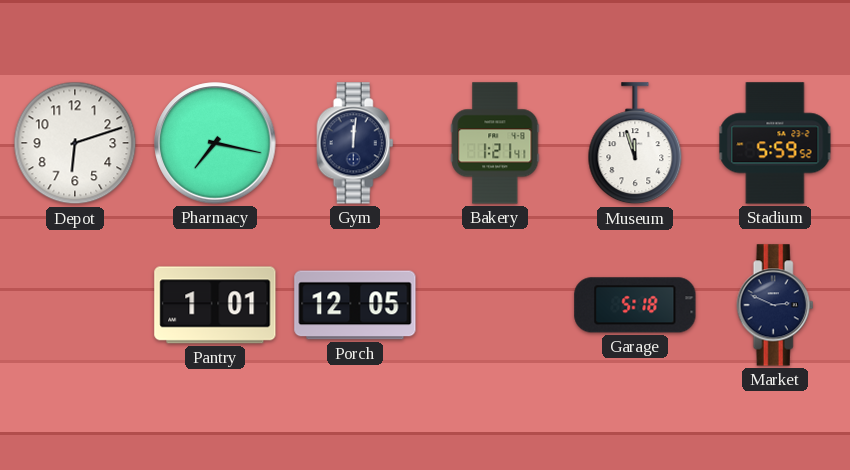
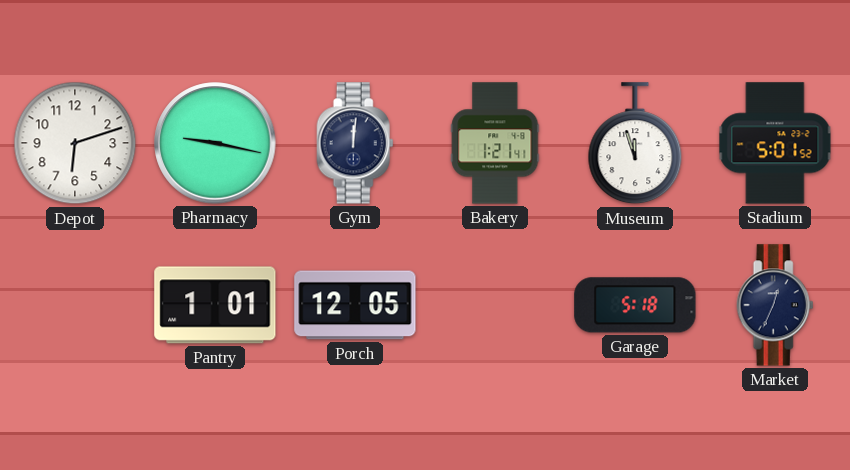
Pharmacy: 7:17 -> 9:17 (215, 143)
Stadium: 5:59 -> 5:01 (775, 143)
Market: 2:49 -> 12:34 (775, 305)
